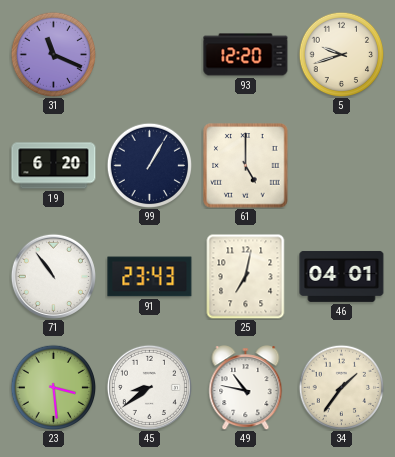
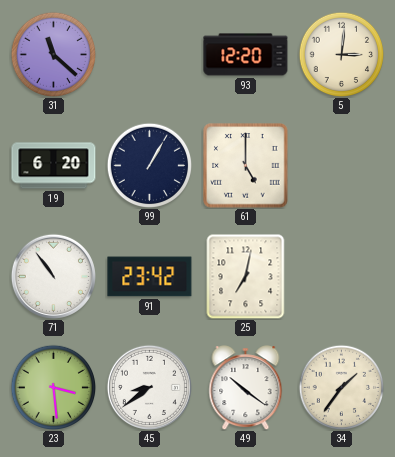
31: 11:19 -> 11:22 (53, 54)
5: 9:42 -> 3:01 (341, 54)
91: 23:43 -> 23:42 (150, 277)
46: 04:01 -> none (342, 276)
49: 10:47 -> 10:21 (246, 388)
